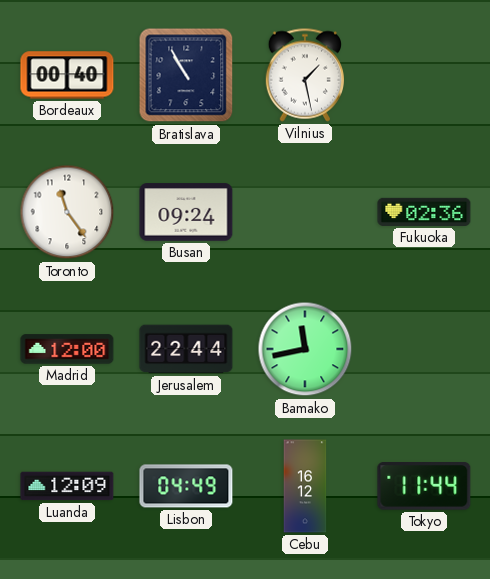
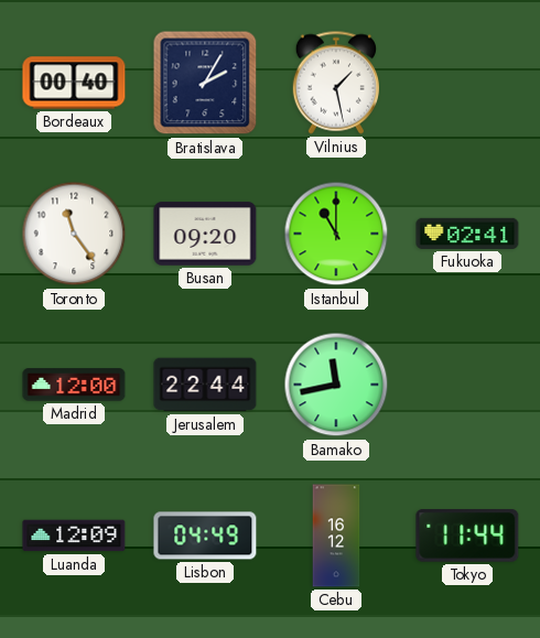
Bratislava: 10:55 -> 2:05 (205, 83)
Busan: 09:24 -> 09:20 (205, 234)
Istanbul: none -> 11:00 (336, 234)
Fukuoka: 02:36 -> 02:41 (467, 234)
